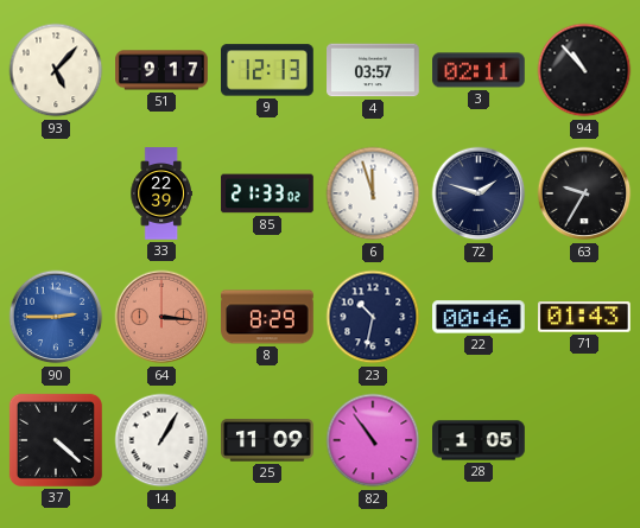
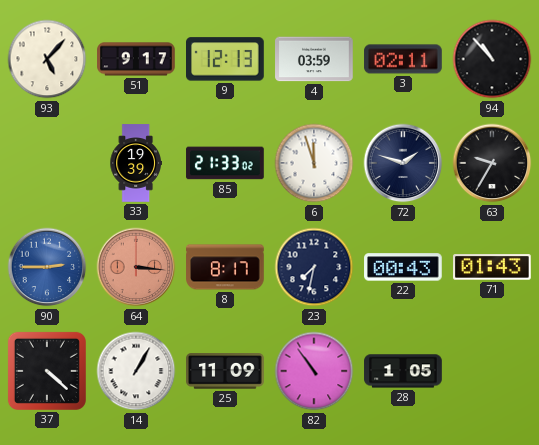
4: 03:57 -> 03:59 (314, 59)
33: 22:39 -> 19:39 (136, 163)
8: 8:29 -> 8:17 (225, 267)
23: 10:32 -> 7:32 (314, 267)
22: 00:46 -> 00:43 (403, 267)
